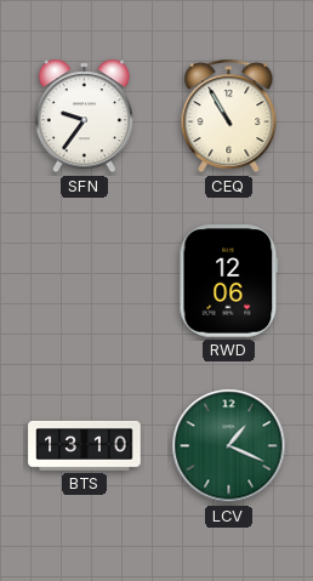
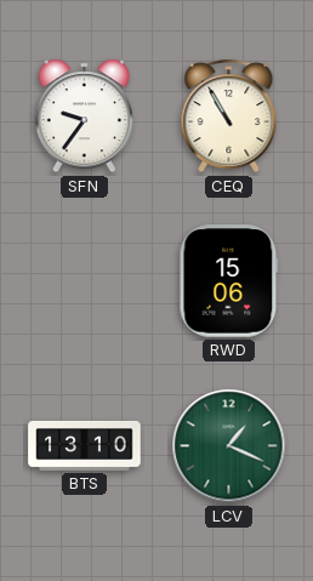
RWD: 12:06 -> 15:06 (229, 281)
